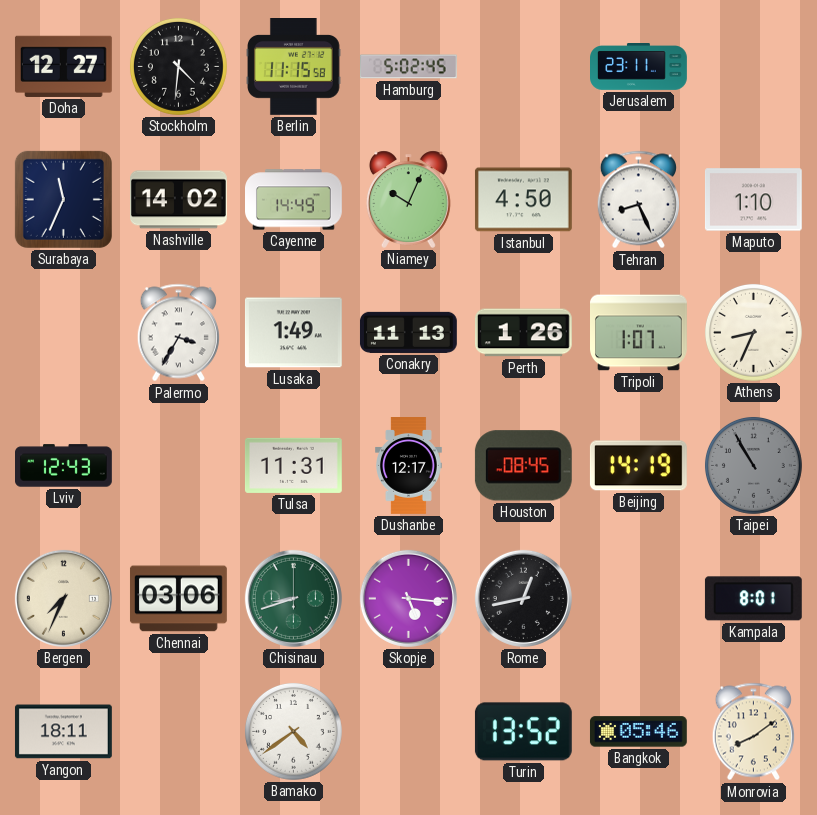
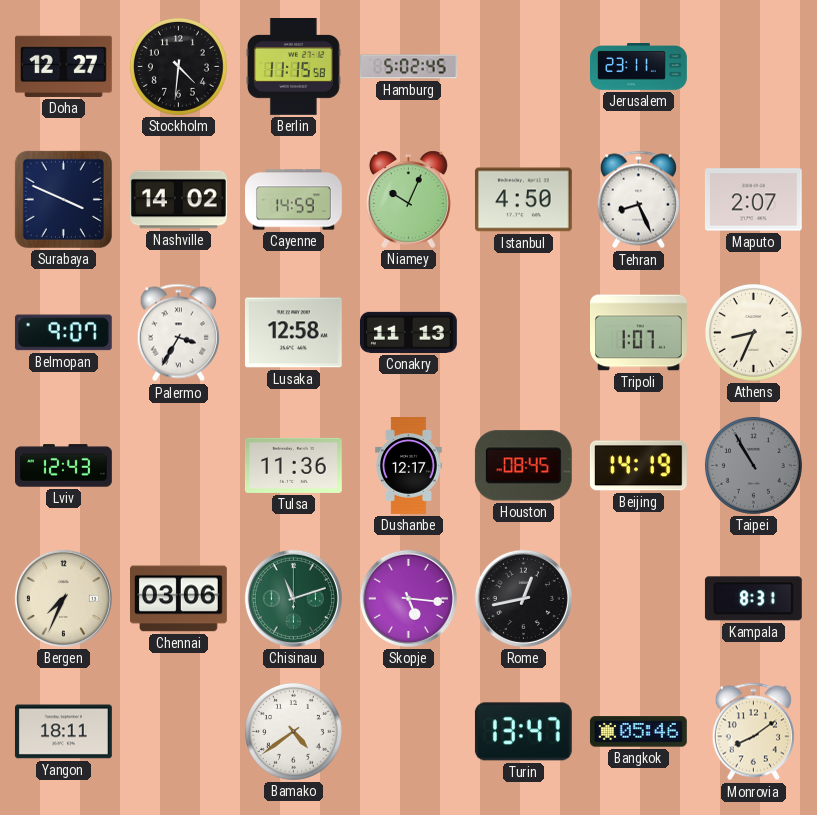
Surabaya: 11:34 -> 3:49 (63, 199)
Cayenne: 14:49 -> 14:59 (294, 200)
Maputo: 1:10 -> 2:07 (753, 200)
Belmopan: none -> 9:07 (63, 333)
Lusaka: 1:49 -> 12:58 (293, 333)
Perth: 1:26 -> none (523, 333)
Tulsa: 11:31 -> 11:36 (293, 465)
Chisinau: 8:42 -> 11:12 (293, 598)
Kampala: 8:01 -> 8:31 (753, 599)
Turin: 13:52 -> 13:47 (523, 732)
